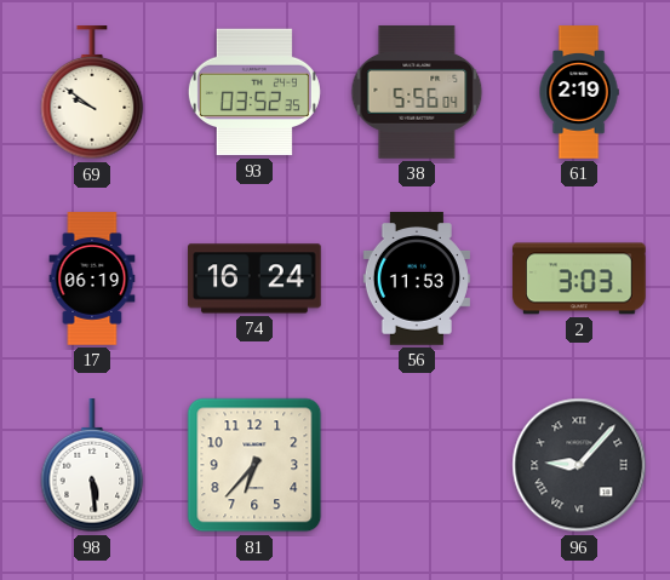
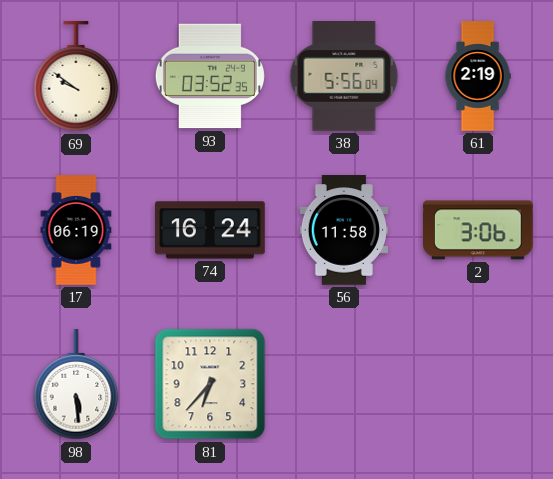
56: 11:53 -> 11:58 (344, 230)
2: 3:03 -> 3:06 (479, 230)
96: 9:07 -> none (579, 465)
